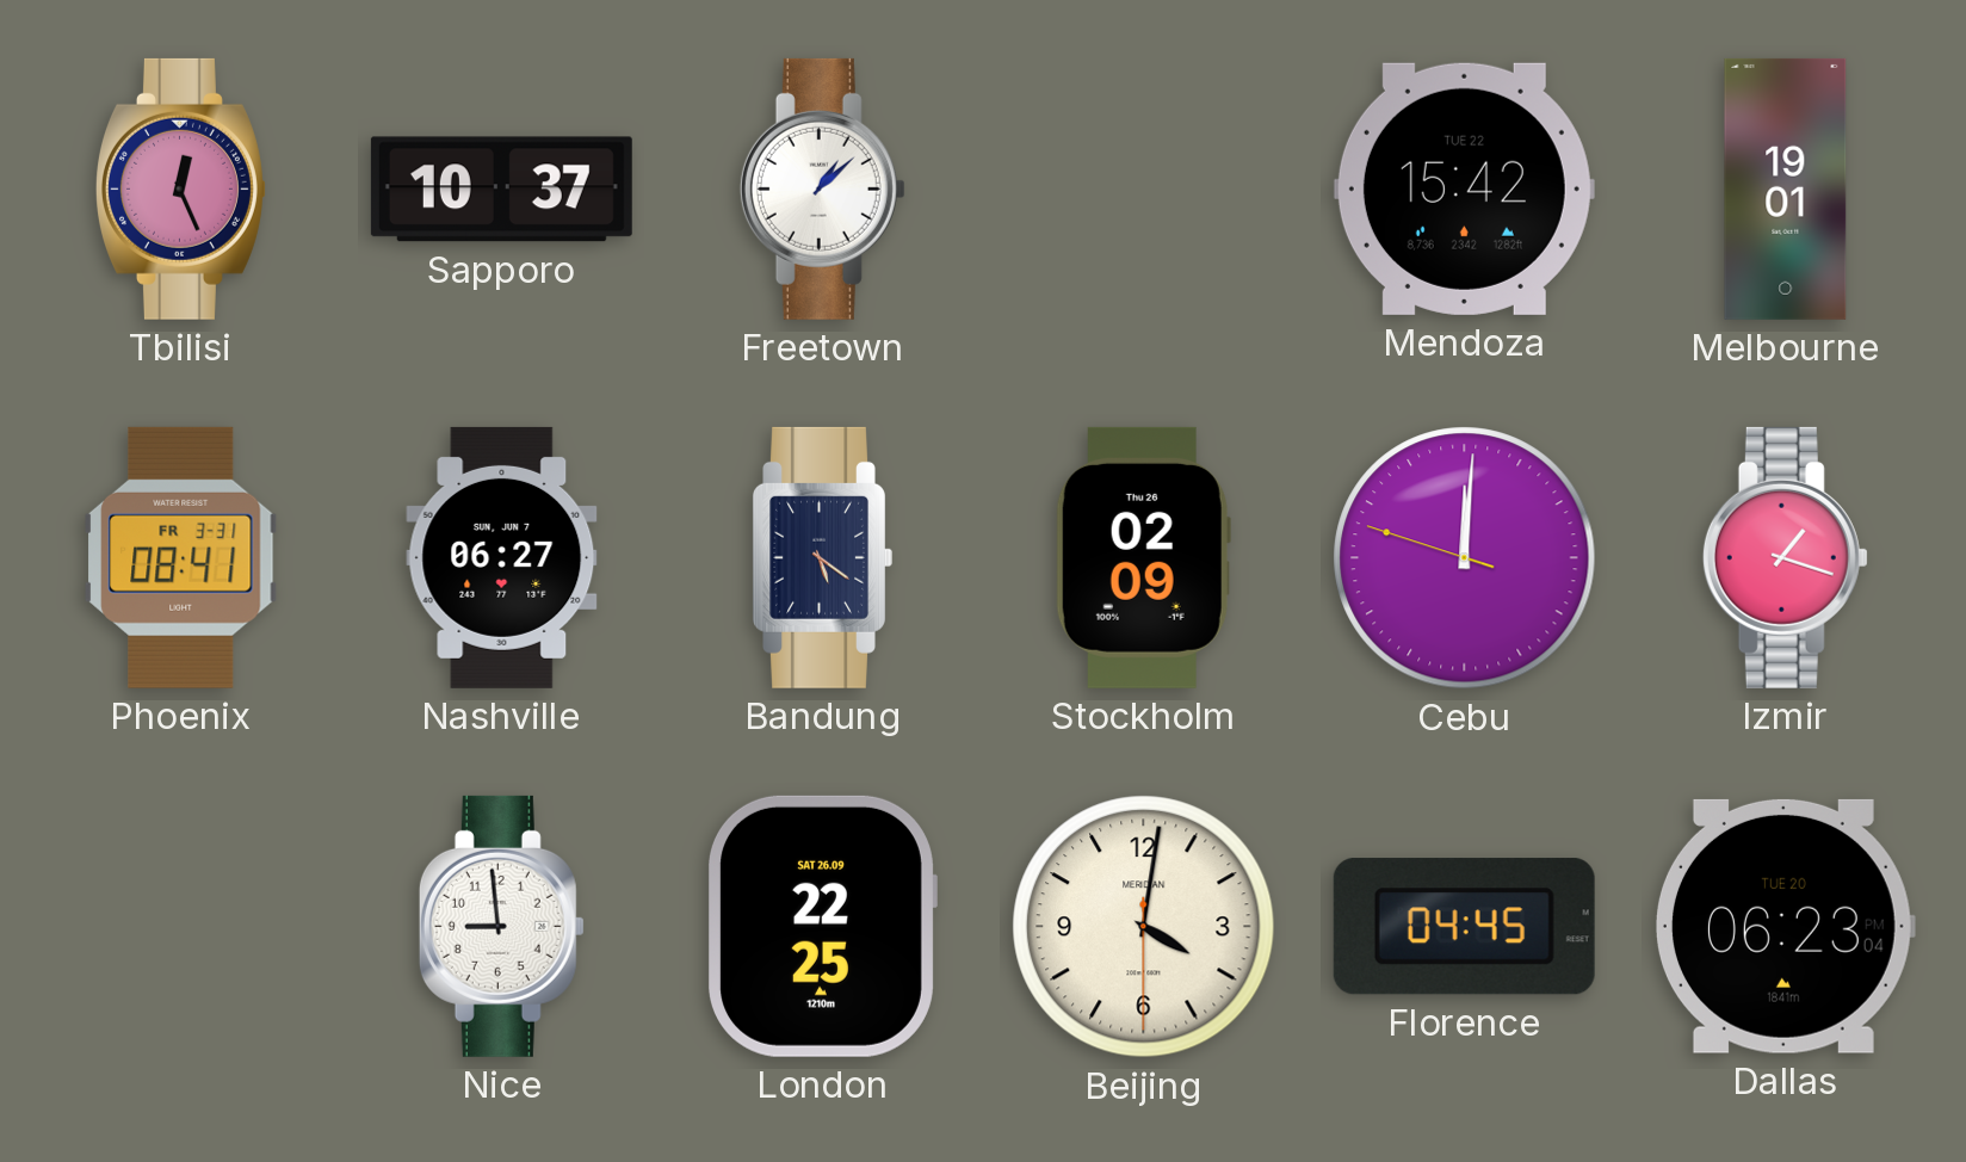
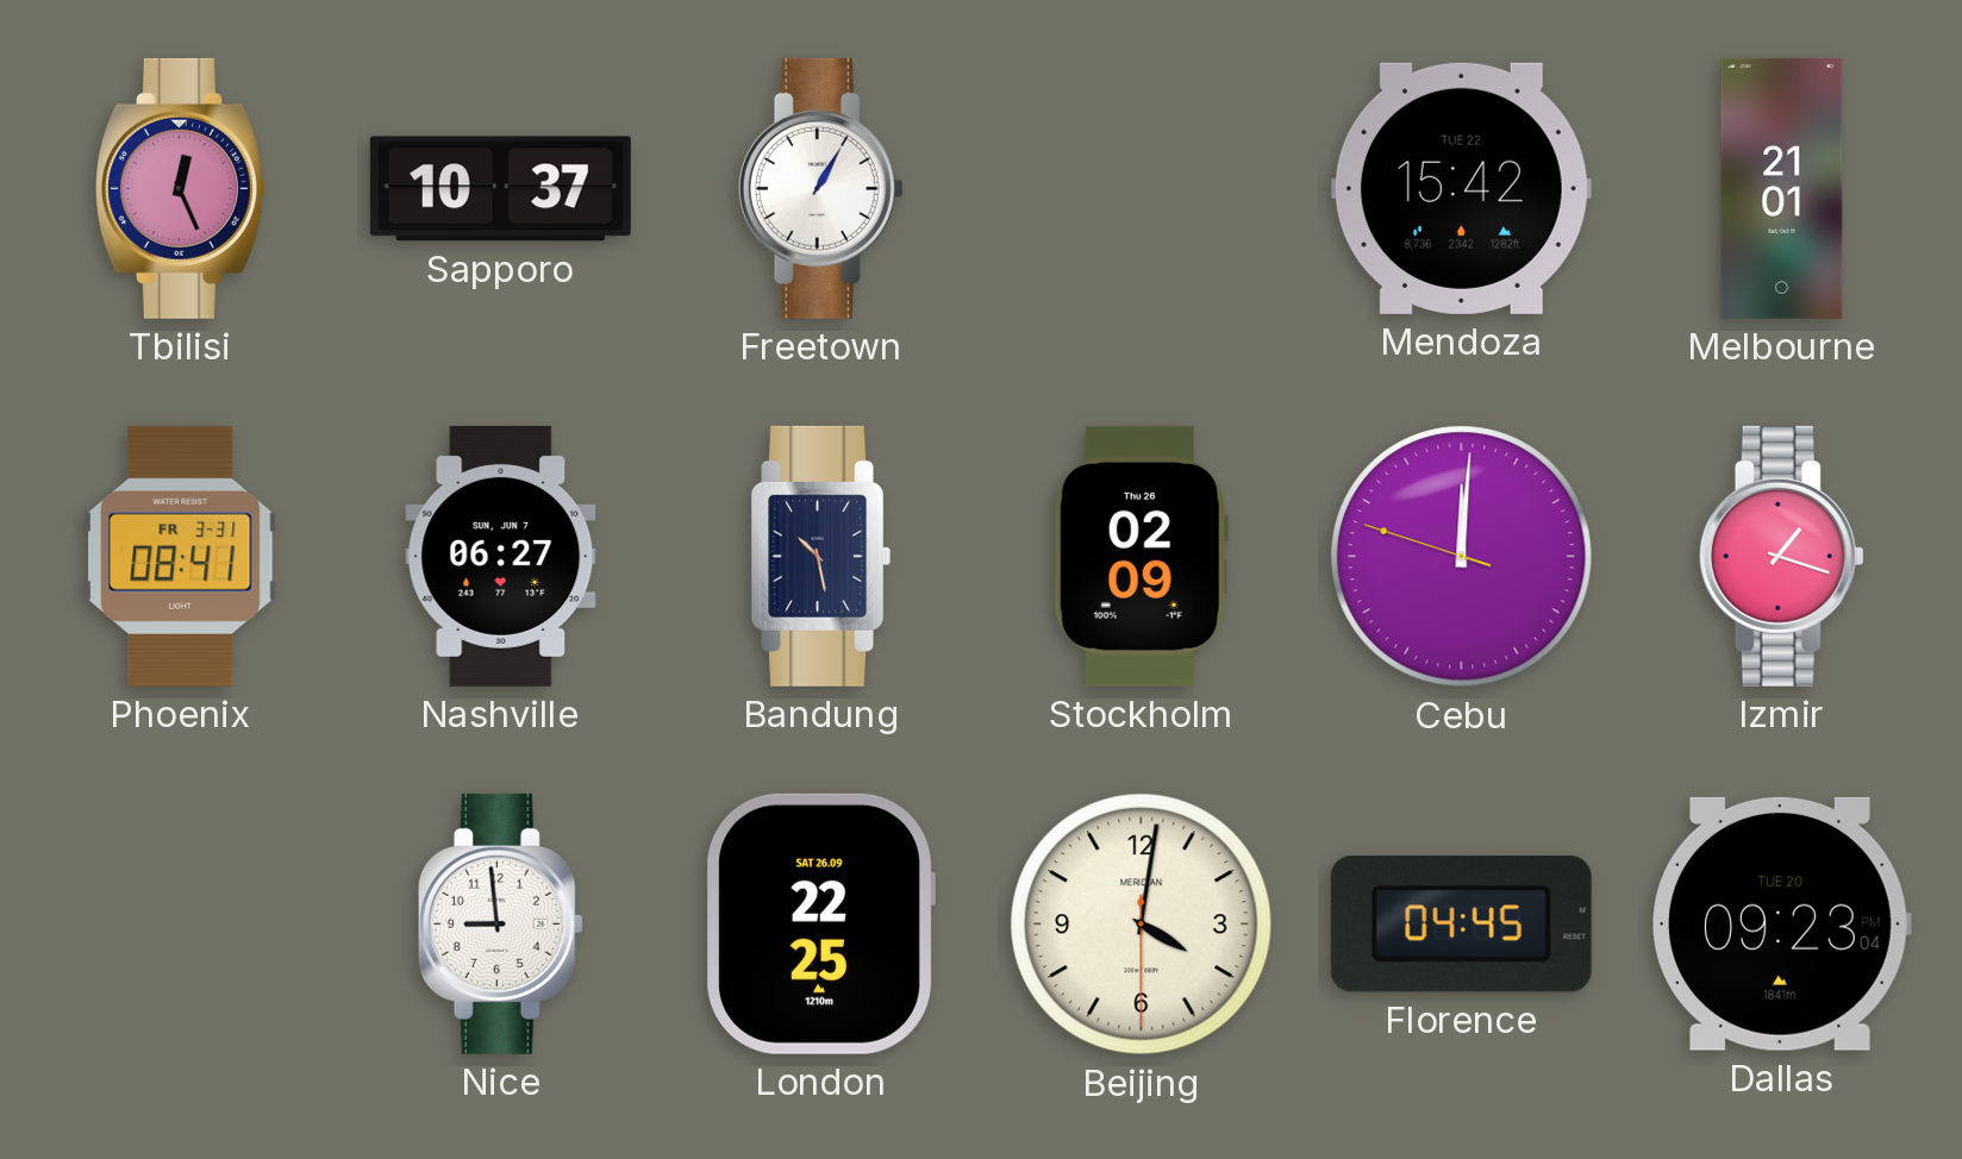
Freetown: 1:08 -> 1:05 (820, 188)
Melbourne: 19:01 -> 21:01 (1782, 188)
Bandung: 5:21 -> 10:28 (820, 556)
Dallas: 06:23 -> 09:23 (1781, 923)
